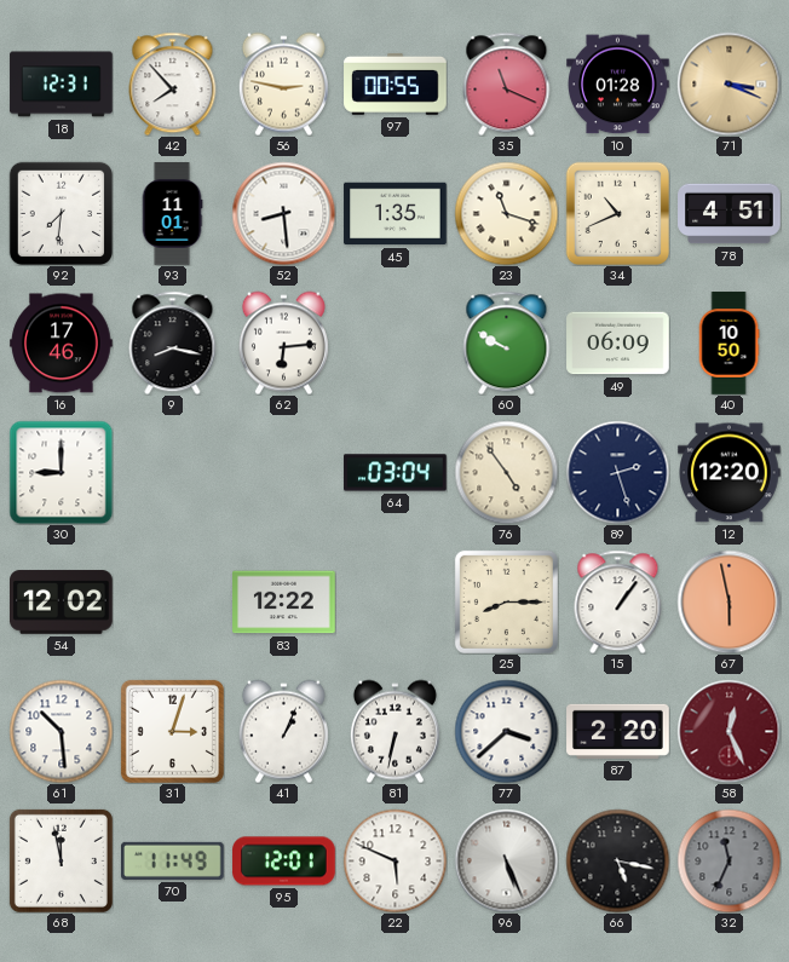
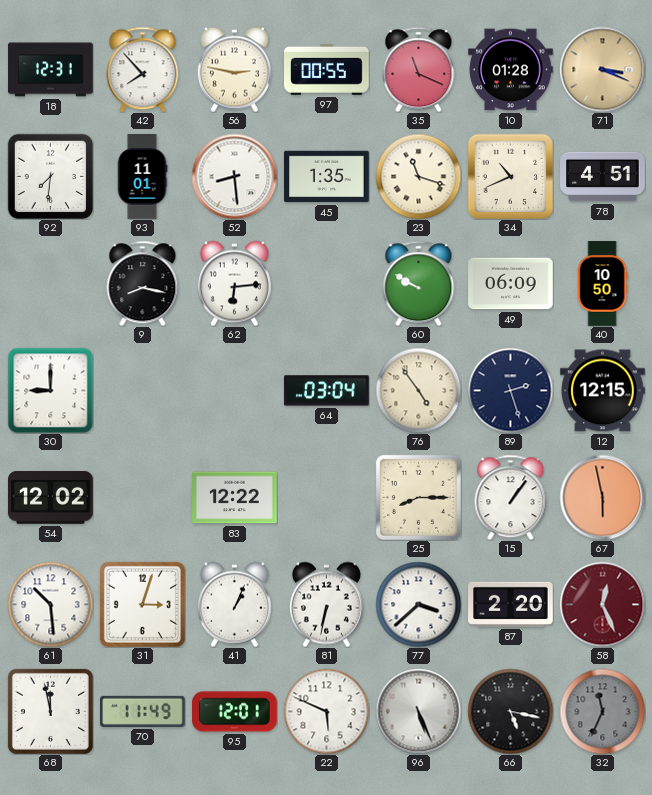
16: 17:46 -> none (62, 344)
12: 12:20 -> 12:15 (603, 391)
